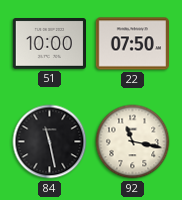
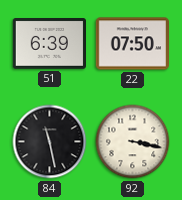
51: 10:00 -> 6:39 (49, 44)
92: 11:17 -> 3:17 (133, 142)
